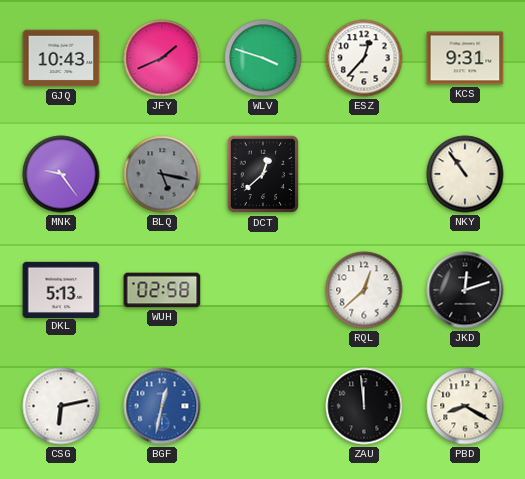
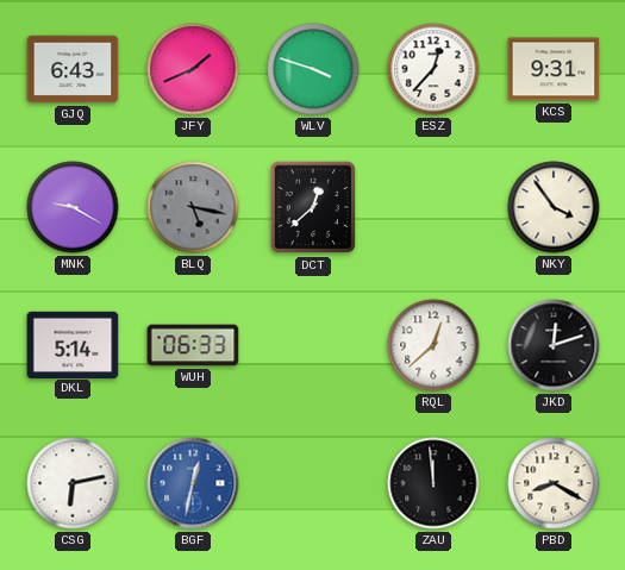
GJQ: 10:43 -> 6:43 (73, 69)
MNK: 9:24 -> 9:20 (73, 207)
NKY: 10:54 -> 3:54 (554, 207)
DKL: 5:13 -> 5:14 (73, 344)
WUH: 02:58 -> 06:33 (193, 345)
